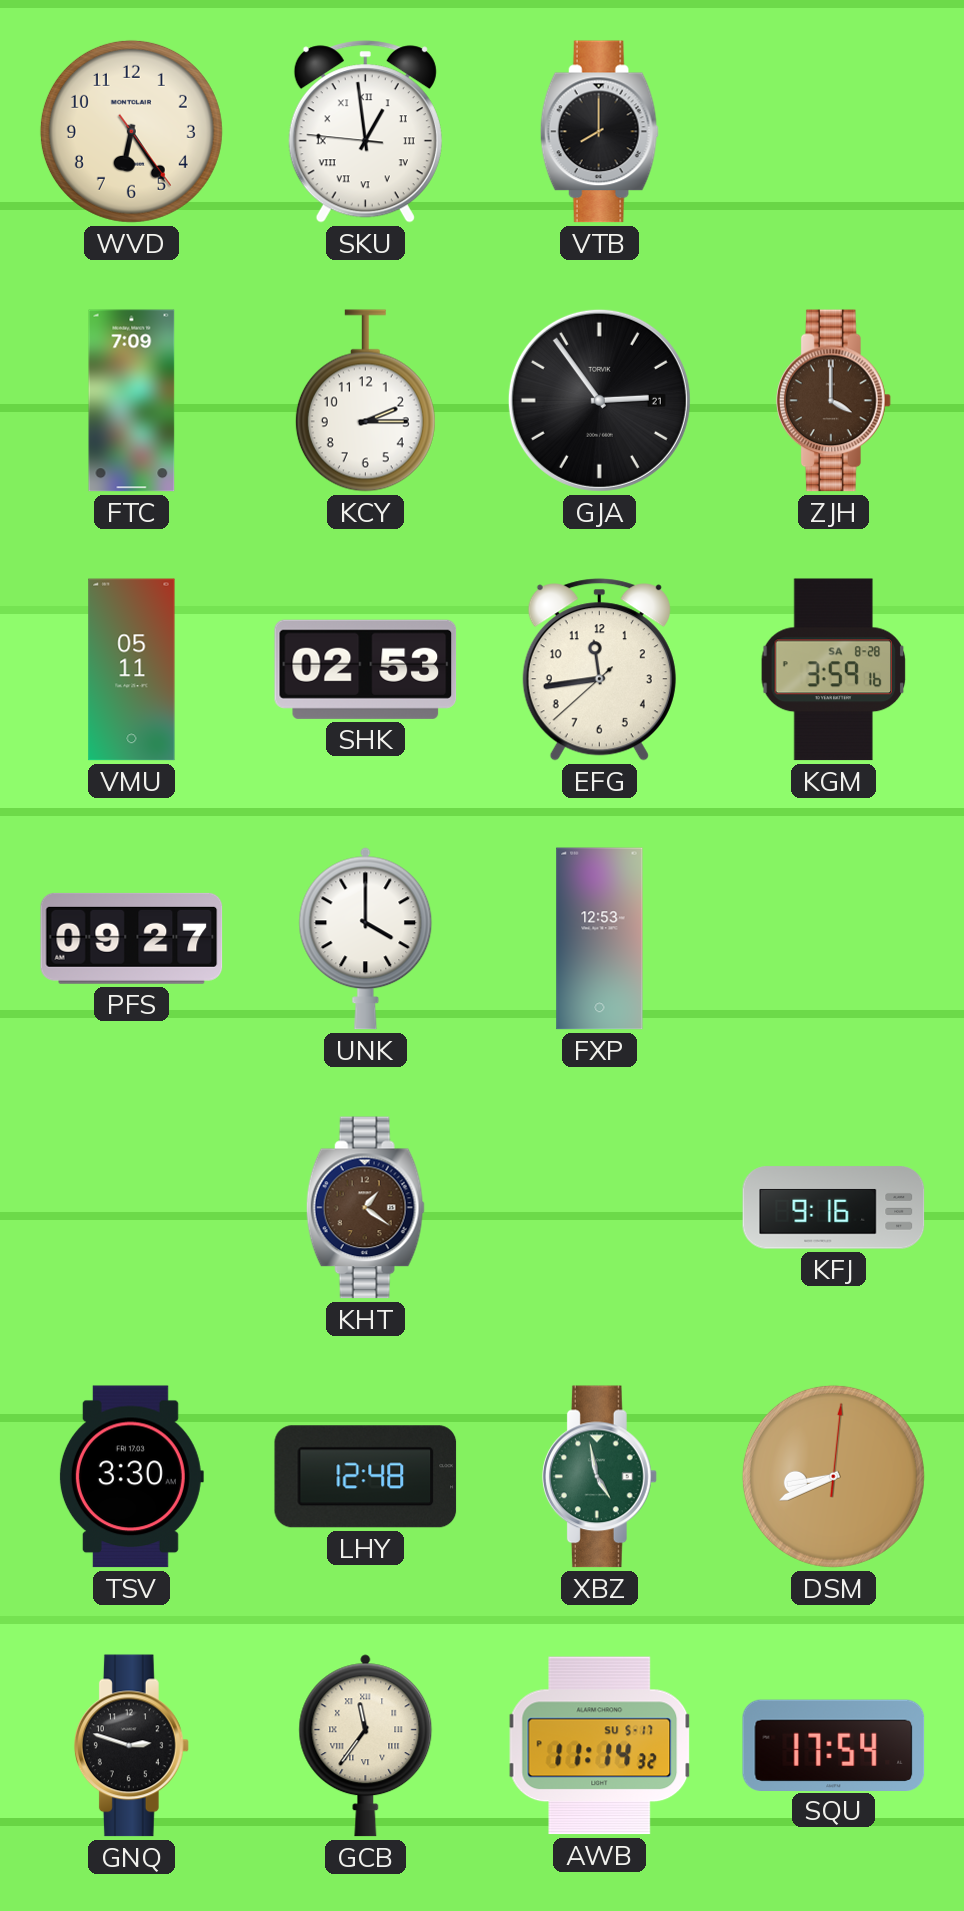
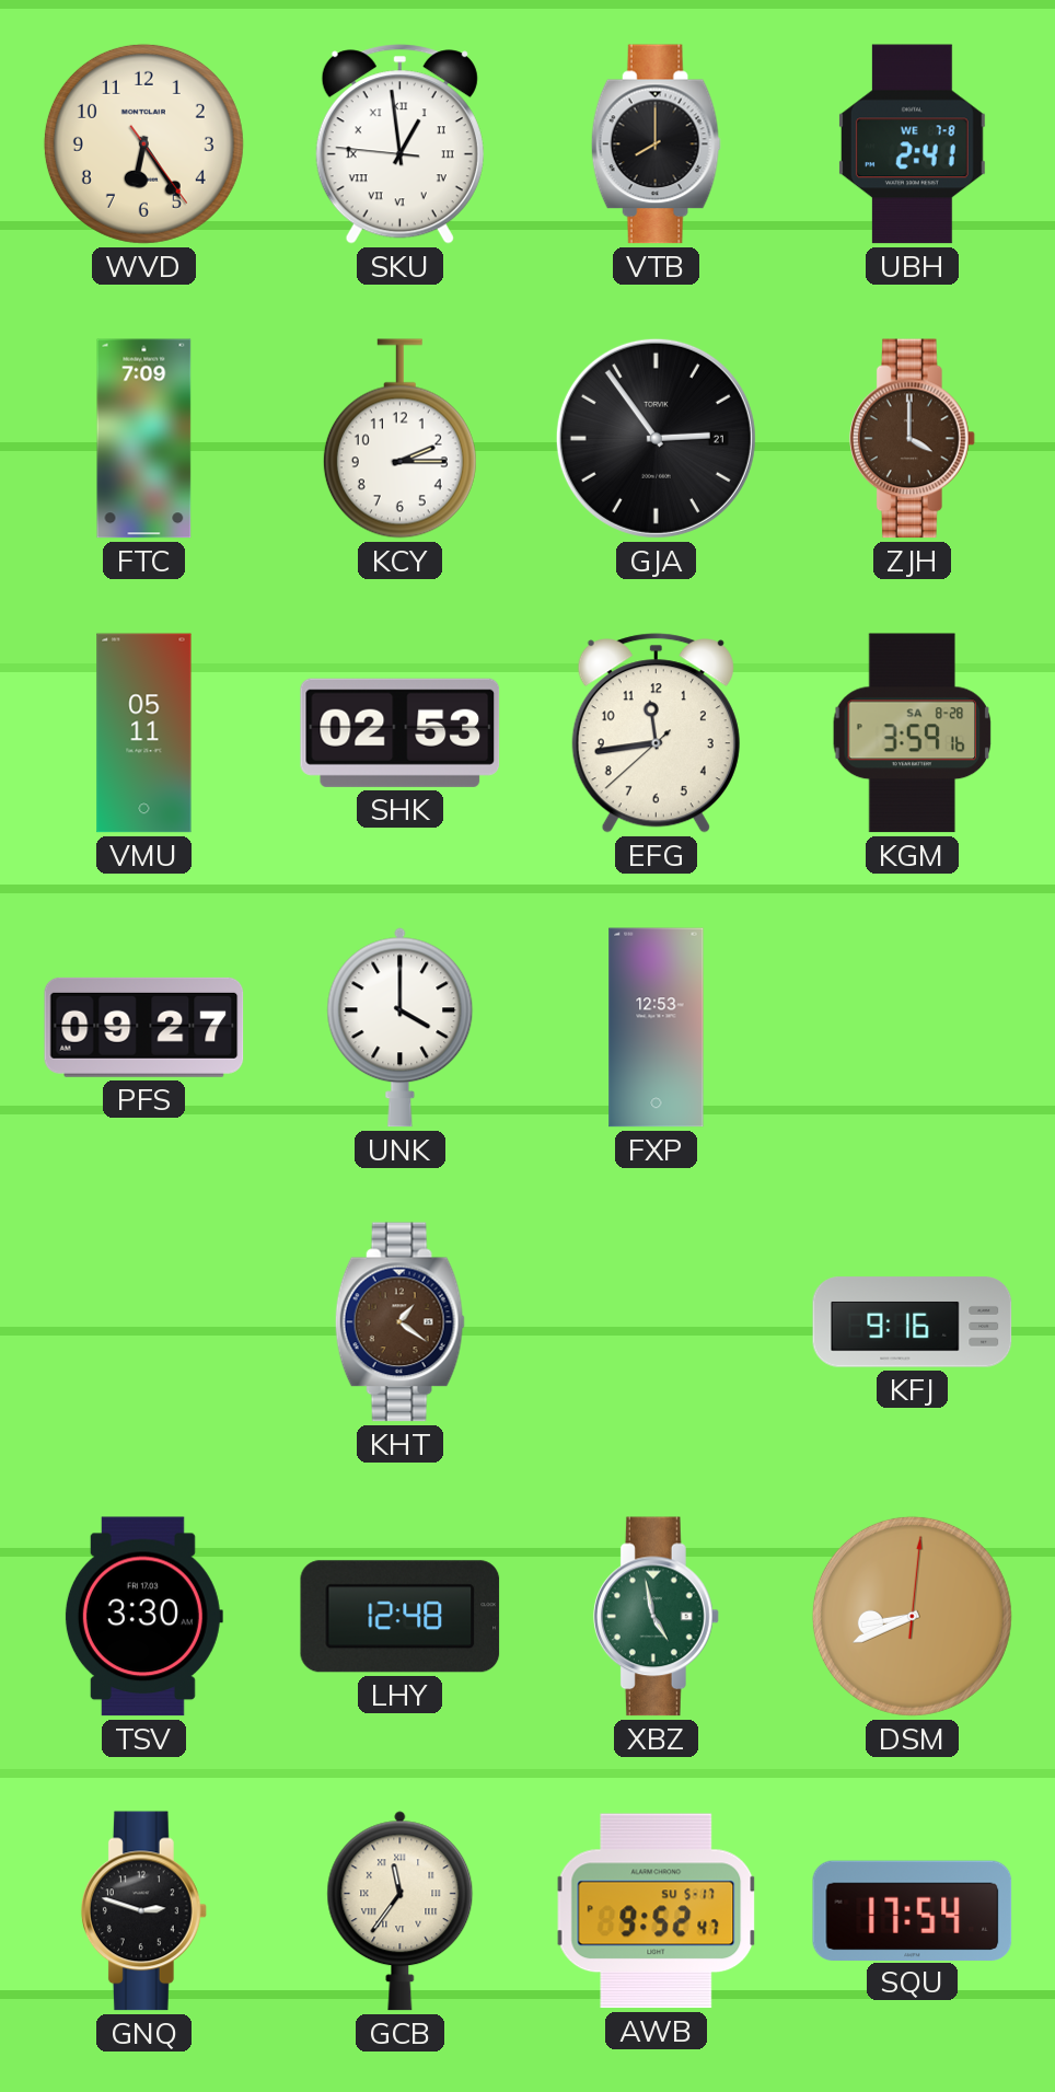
UBH: none -> 2:41 (912, 145)
AWB: 11:14 -> 9:52 (657, 1911)
